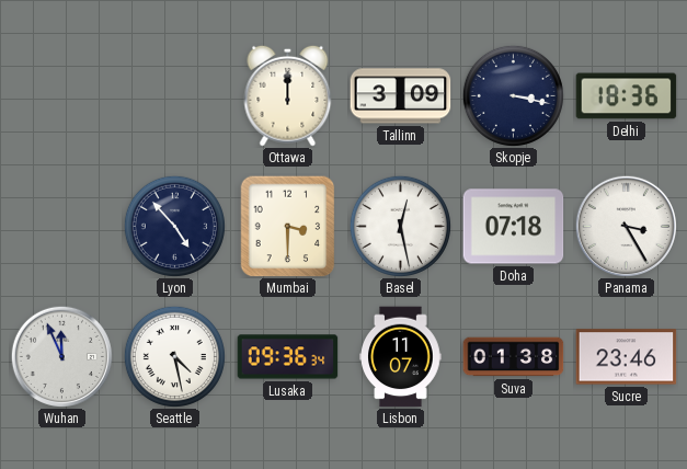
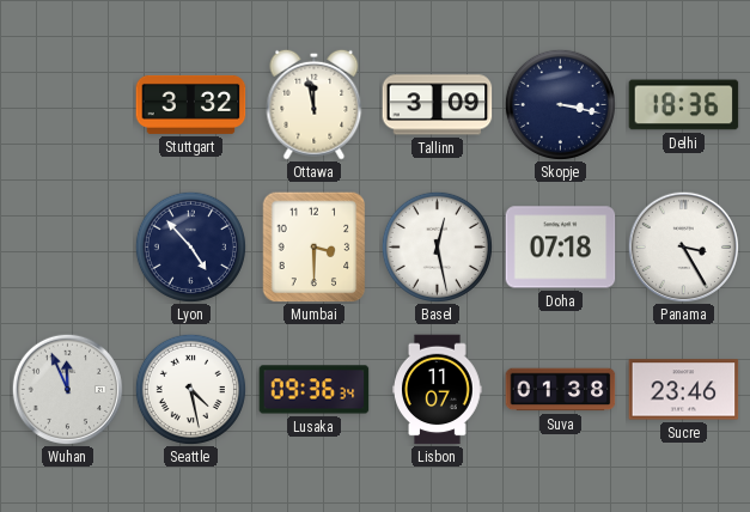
Stuttgart: none -> 3:32 (191, 104)
Ottawa: 12:00 -> 11:58 (315, 104)
